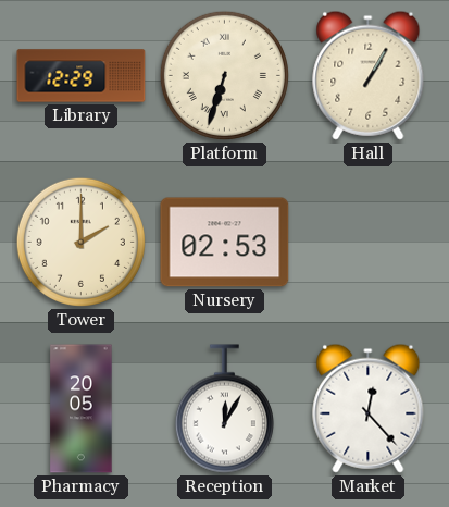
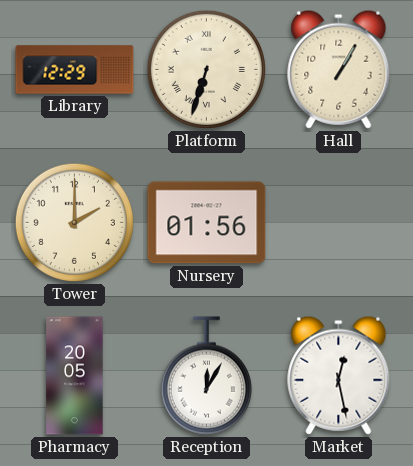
Nursery: 02:53 -> 01:56 (207, 223)
Market: 12:23 -> 12:28 (339, 375)
